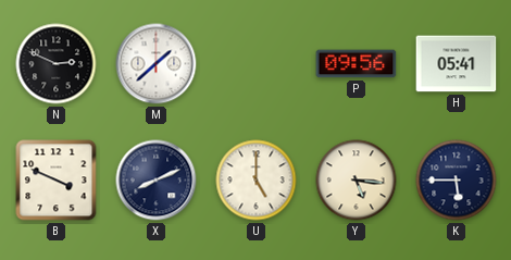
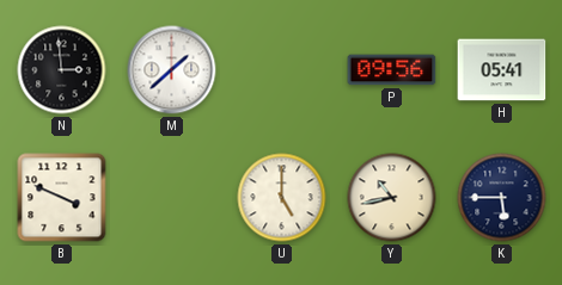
N: 2:49 -> 2:59 (62, 70)
X: 8:11 -> none (157, 181)
Y: 5:16 -> 10:43 (392, 198)
